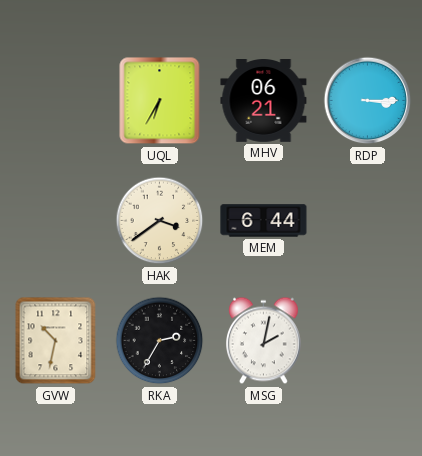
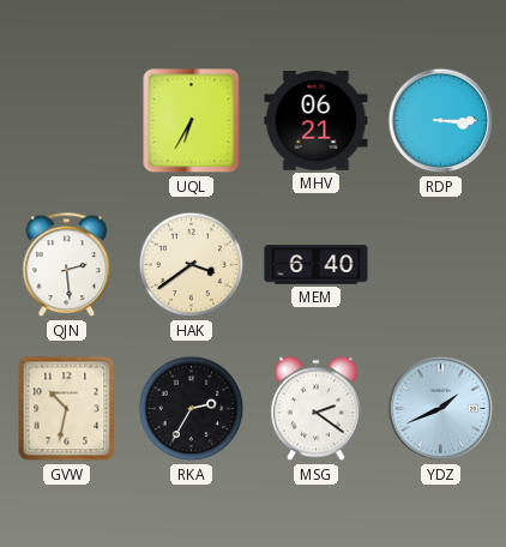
QJN: none -> 2:29 (67, 265)
MEM: 6:44 -> 6:40 (317, 265)
MSG: 2:02 -> 2:21 (317, 409)
YDZ: none -> 1:41 (441, 409)
